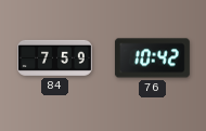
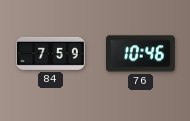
76: 10:42 -> 10:46 (140, 54)
